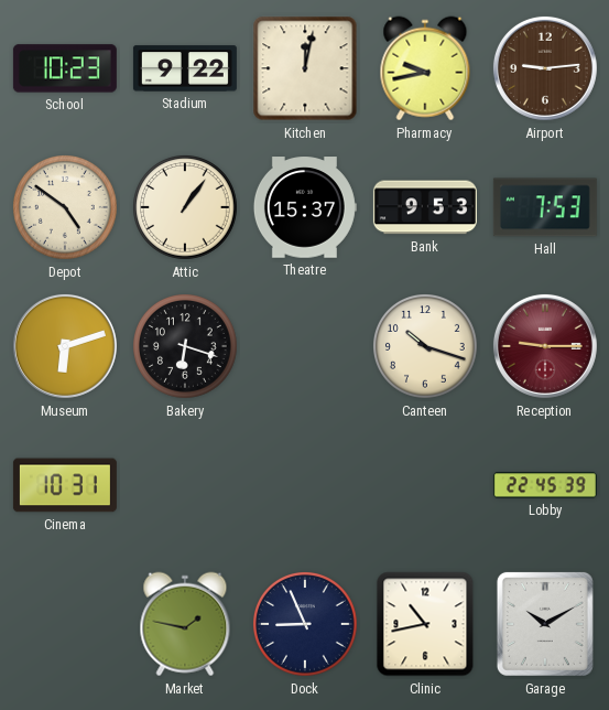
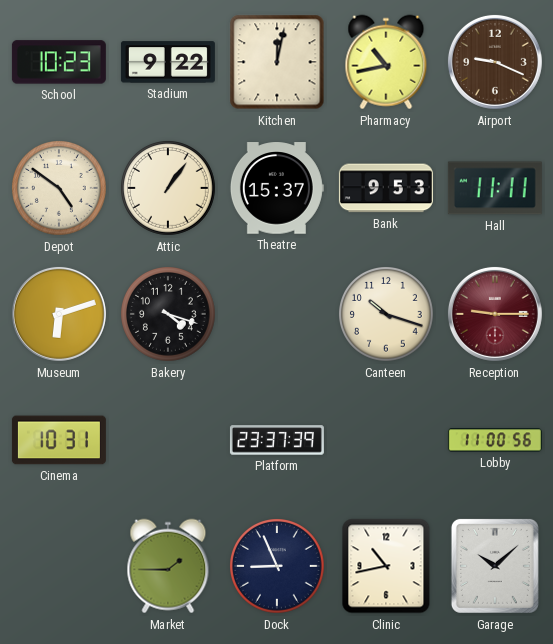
Pharmacy: 9:43 -> 10:43 (386, 62)
Airport: 9:14 -> 9:19 (495, 62)
Hall: 7:53 -> 11:11 (495, 188)
Bakery: 6:18 -> 4:18 (169, 315)
Platform: none -> 23:37 (277, 440)
Lobby: 22:45 -> 11:00 (495, 440)
Market: 1:47 -> 1:45 (168, 566)
Garage: 10:10 -> 10:08 (495, 566)
